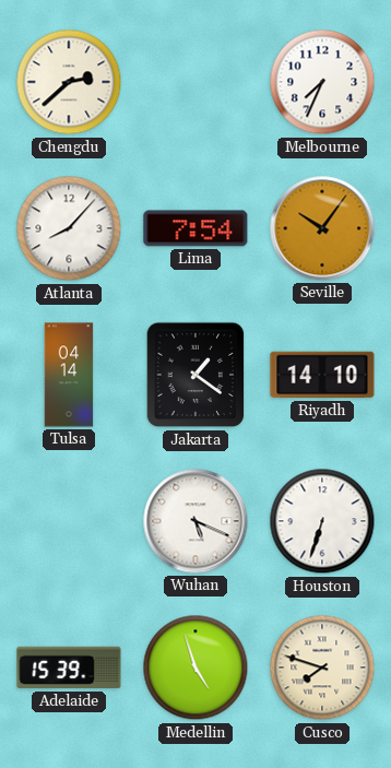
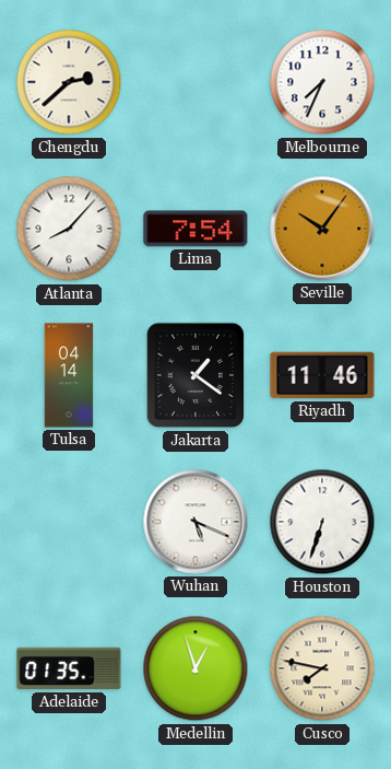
Riyadh: 14:10 -> 11:46 (322, 375)
Adelaide: 15:39 -> 01:35 (69, 668)
Medellin: 4:57 -> 12:57 (195, 668)
Cusco: 7:48 -> 7:47 (322, 668)
